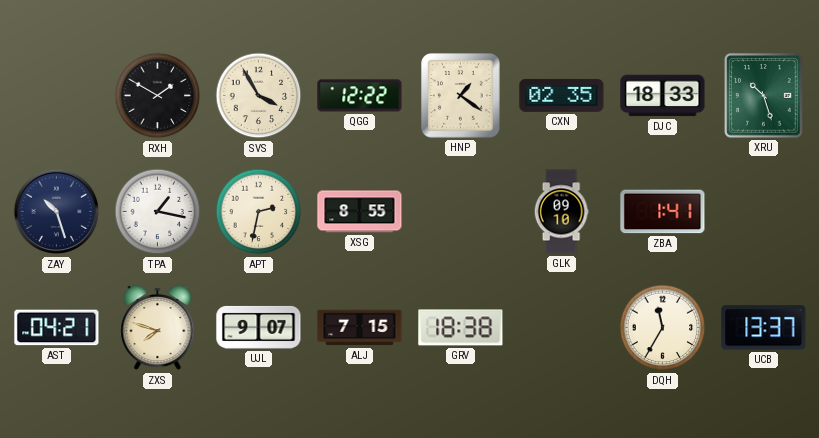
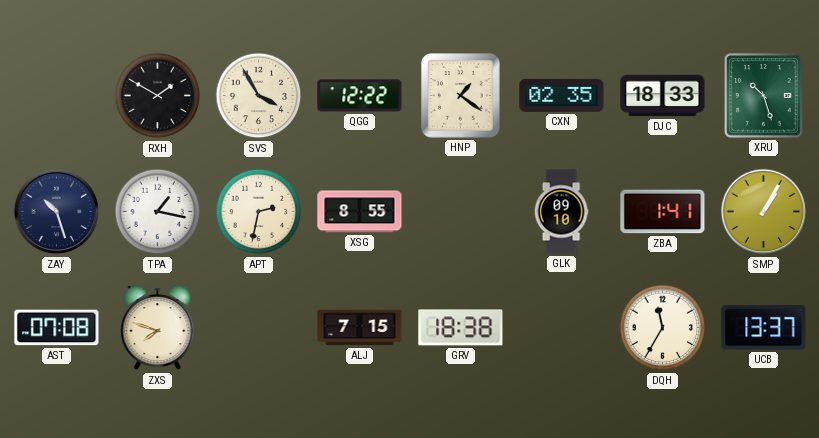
SMP: none -> 1:05 (764, 212)
AST: 04:21 -> 07:08 (57, 328)
UJL: 9:07 -> none (259, 327)
